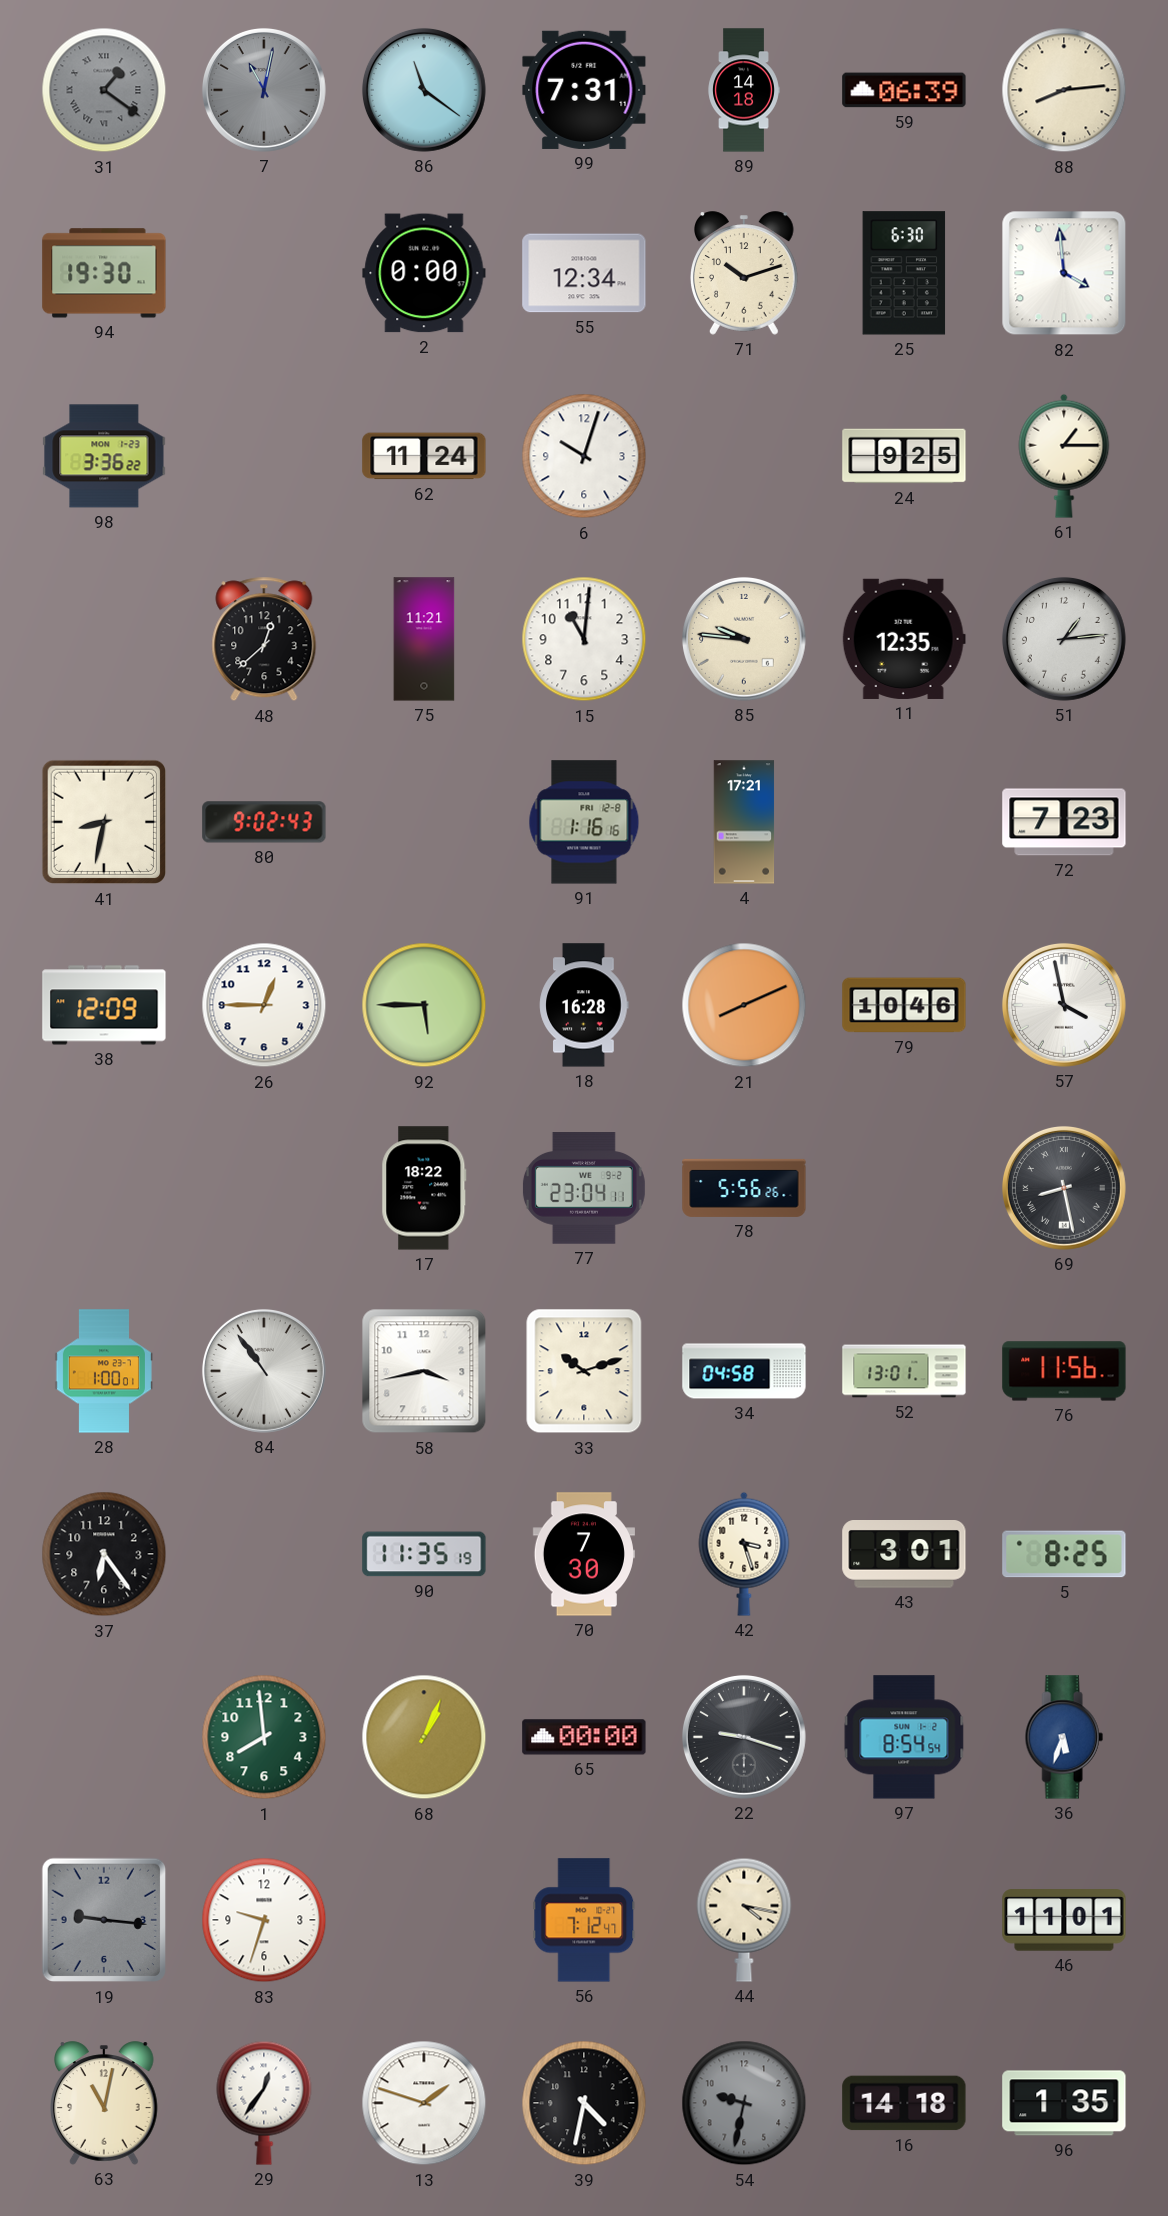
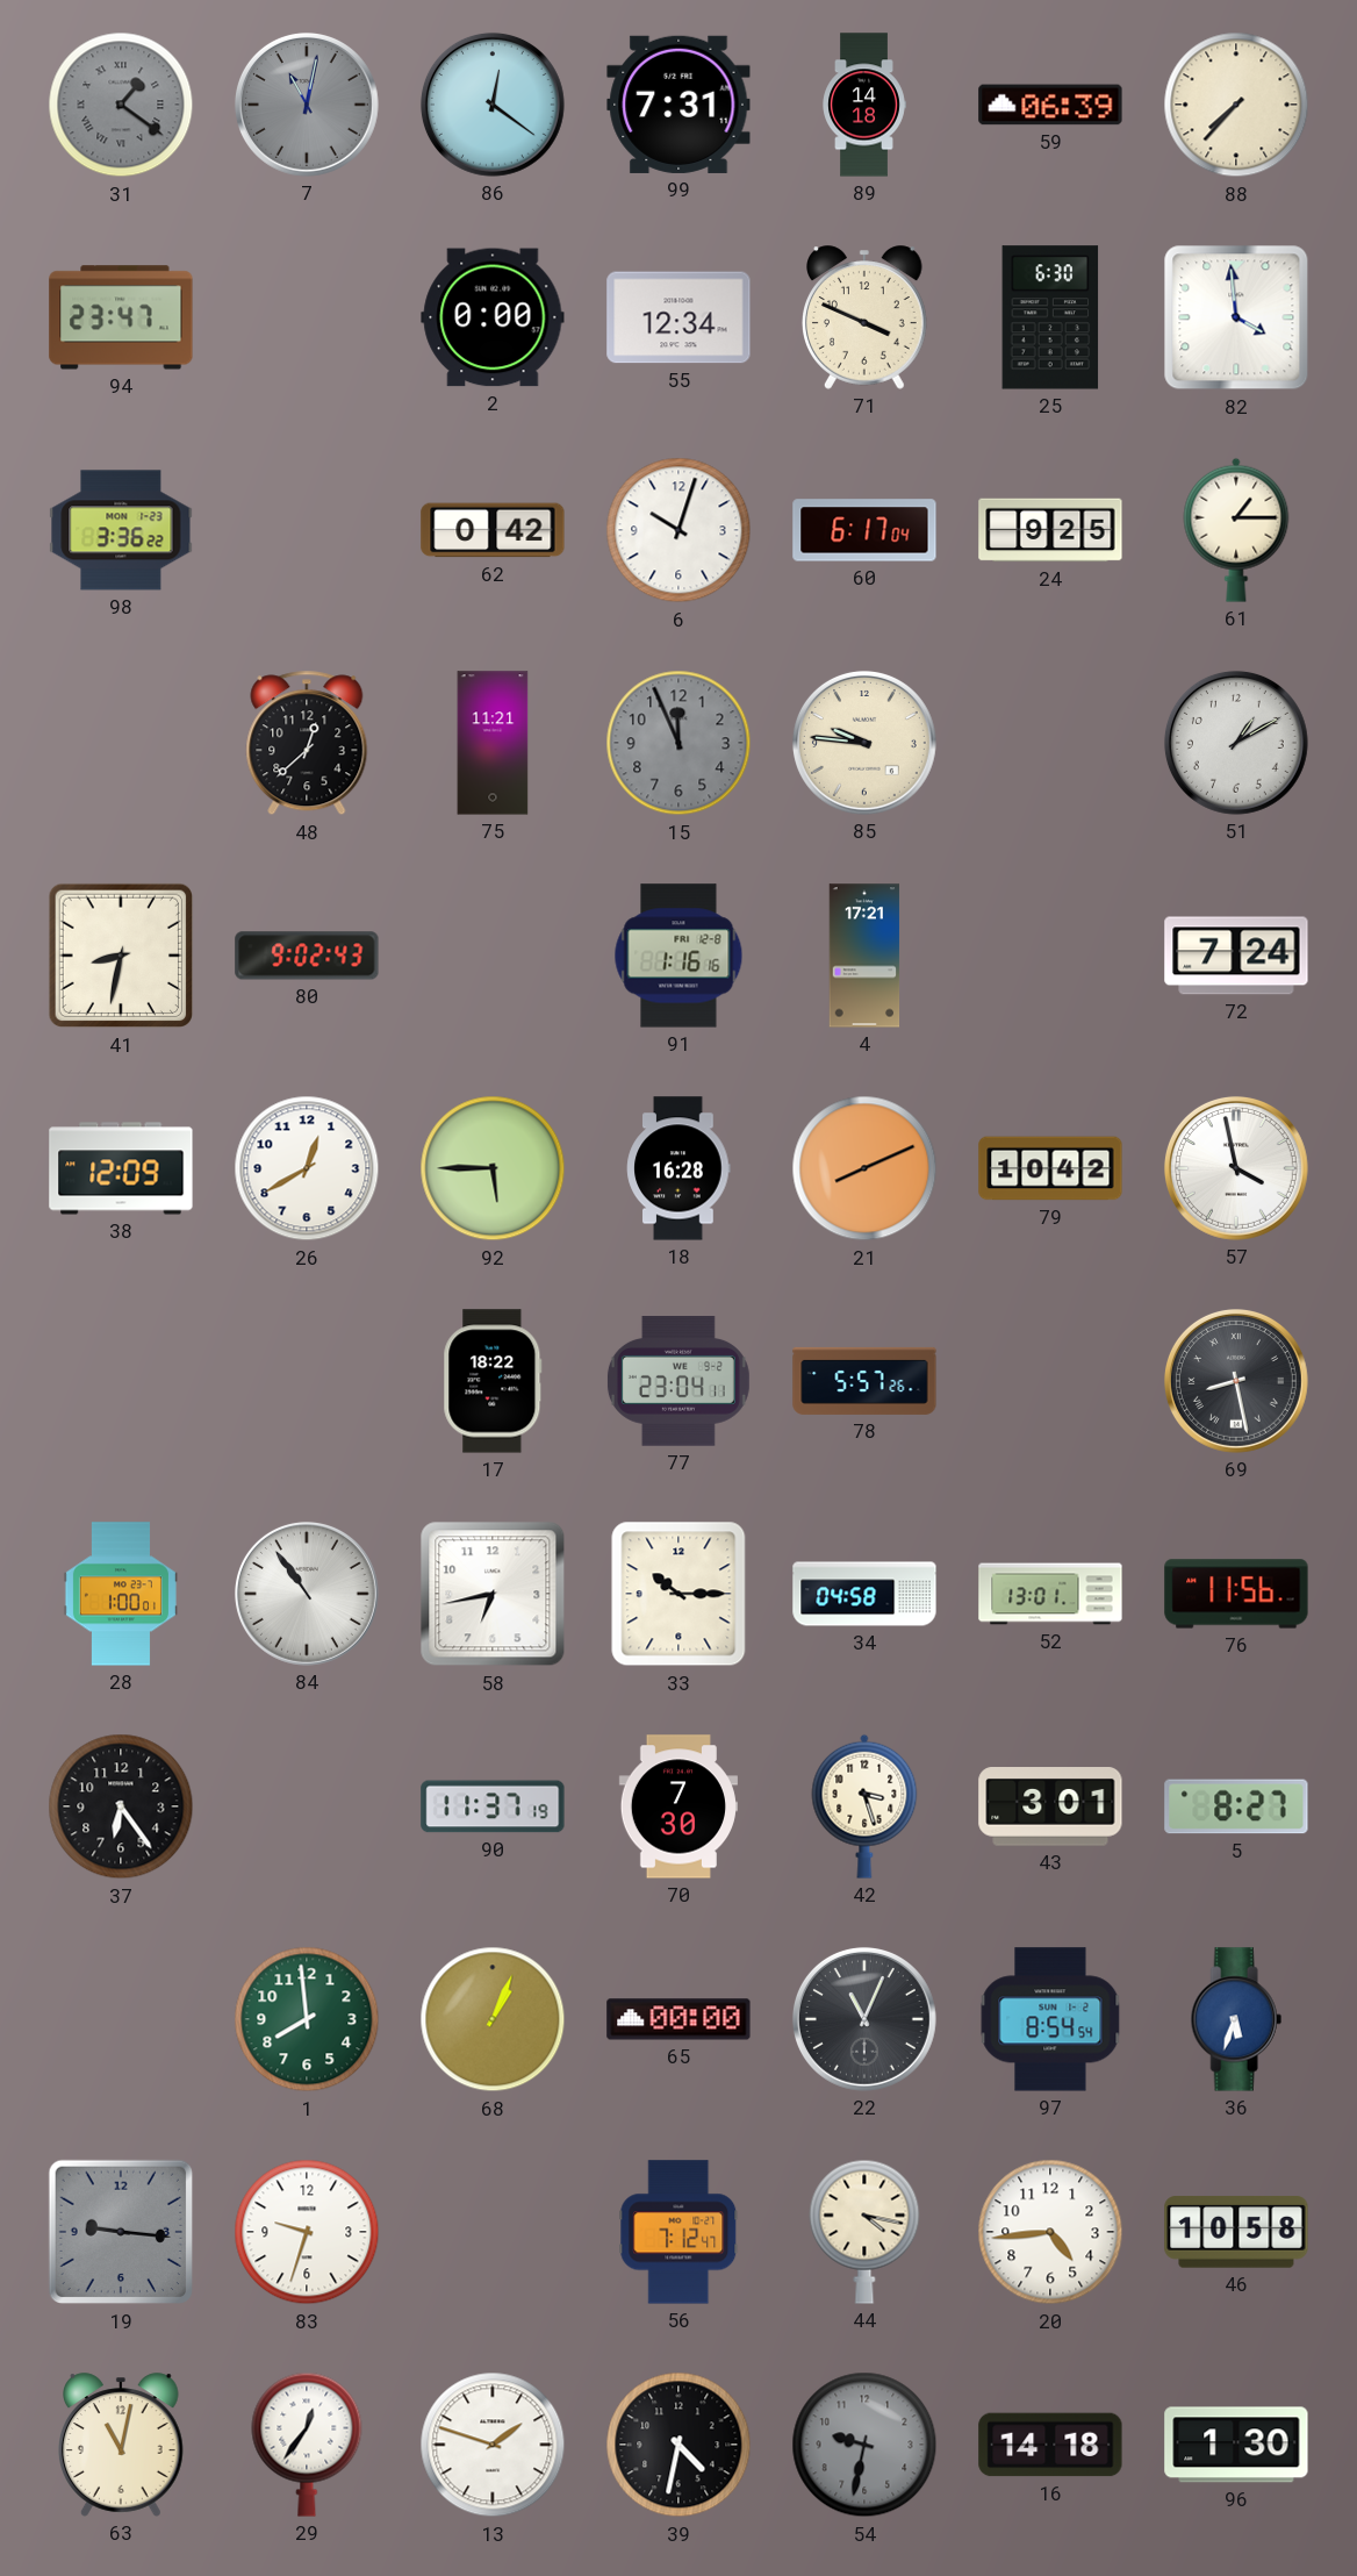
86: 11:21 -> 12:21 (493, 105)
88: 8:14 -> 7:37 (1236, 105)
94: 19:30 -> 23:47 (121, 317)
71: 10:12 -> 3:49 (866, 317)
62: 11:24 -> 0:42 (493, 530)
60: none -> 6:17 (864, 530)
15: 11:01 -> 11:56 (678, 743)
15 dial: white -> grey (678, 743)
11: 12:35 -> none (904, 639)
51: 1:14 -> 1:10 (1236, 743)
72: 7:23 -> 7:24 (1236, 956)
26: 12:45 -> 12:40 (307, 1168)
79: 10:46 -> 10:42 (1050, 1168)
78: 5:56 -> 5:57 (864, 1381)
58: 3:43 -> 6:43 (493, 1594)
33: 10:12 -> 10:15 (678, 1594)
90: 11:35 -> 11:37 (493, 1806)
5: 8:25 -> 8:27 (1236, 1806)
22: 9:18 -> 11:04 (864, 2019)
20: none -> 4:44 (1050, 2232)
46: 11:01 -> 10:58 (1236, 2232)
96: 1:35 -> 1:30 (1236, 2445)
